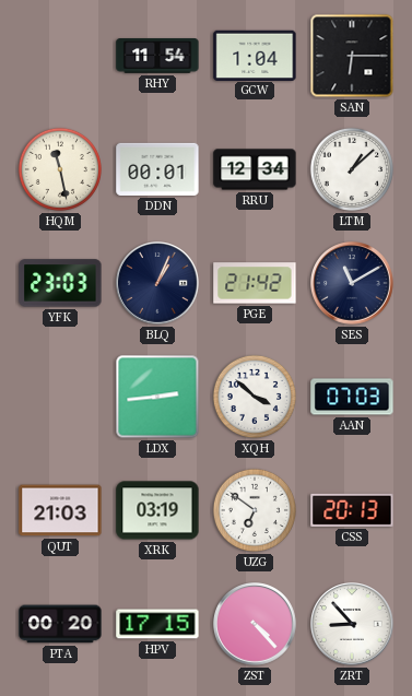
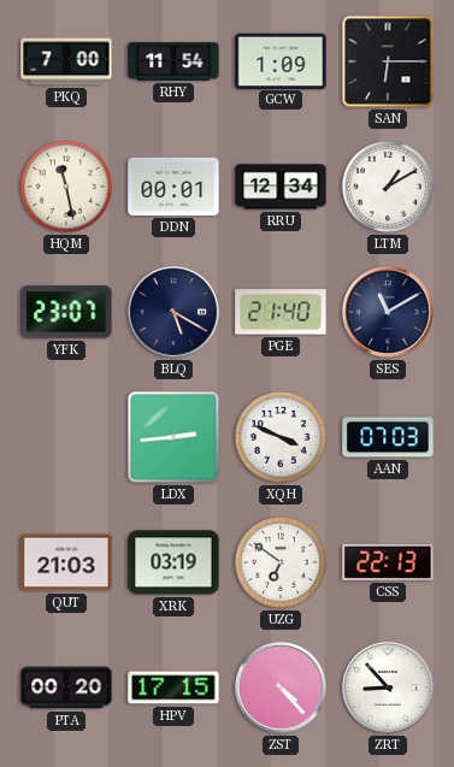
PKQ: none -> 7:00 (66, 61)
GCW: 1:04 -> 1:09 (281, 60)
LTM: 1:08 -> 1:10 (388, 187)
YFK: 23:03 -> 23:07 (66, 312)
BLQ: 1:04 -> 5:20 (175, 313)
PGE: 21:42 -> 21:40 (281, 312)
XQH: 3:52 -> 3:49 (281, 437)
CSS: 20:13 -> 22:13 (388, 562)
